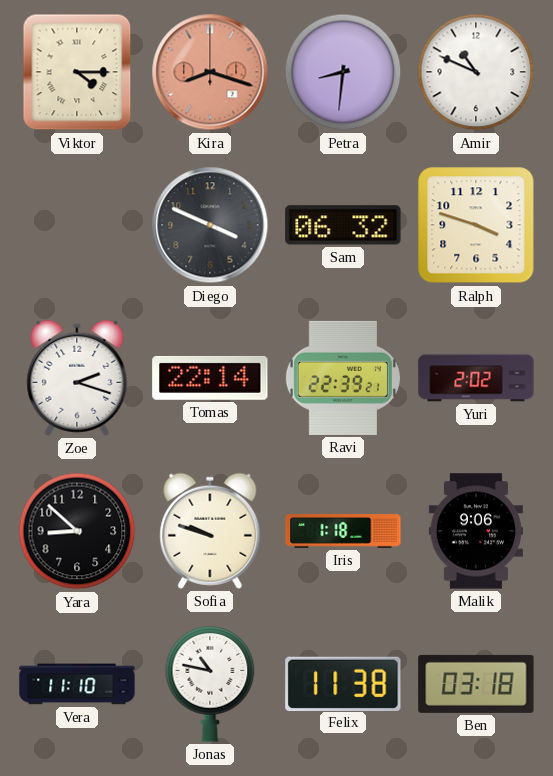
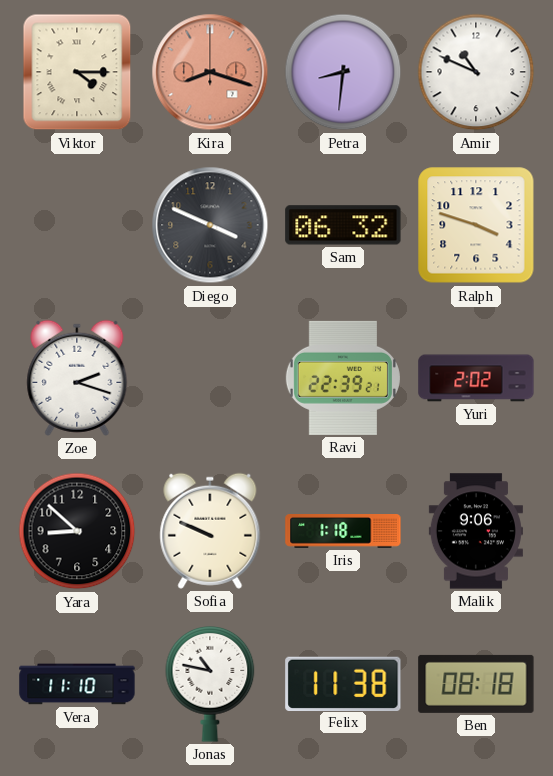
Tomas: 22:14 -> none (210, 378)
Sofia: 9:48 -> 9:49 (210, 531)
Ben: 03:18 -> 08:18 (476, 684)
